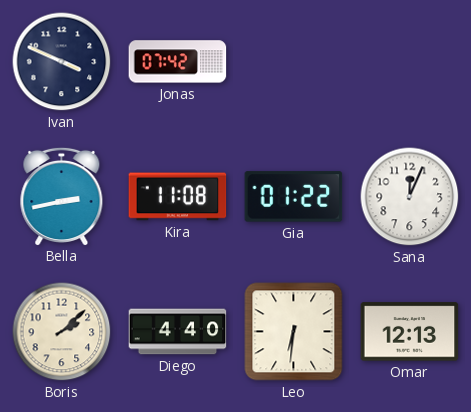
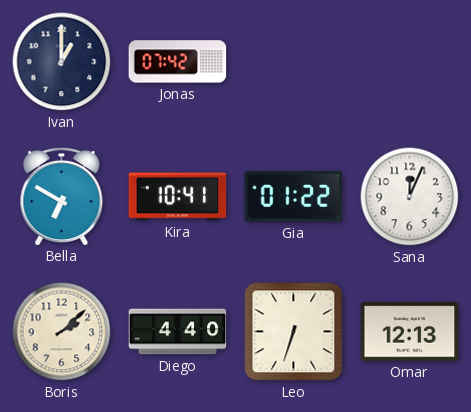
Ivan: 3:49 -> 1:00 (62, 62)
Bella: 2:43 -> 6:50 (62, 196)
Kira: 11:08 -> 10:41 (178, 197)
Leo: 6:31 -> 6:33 (294, 332)
